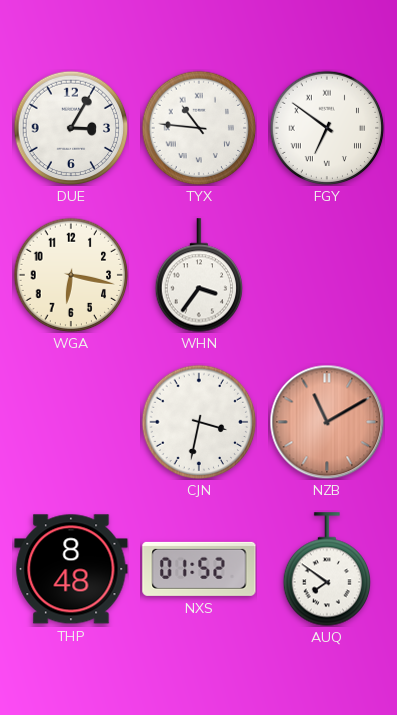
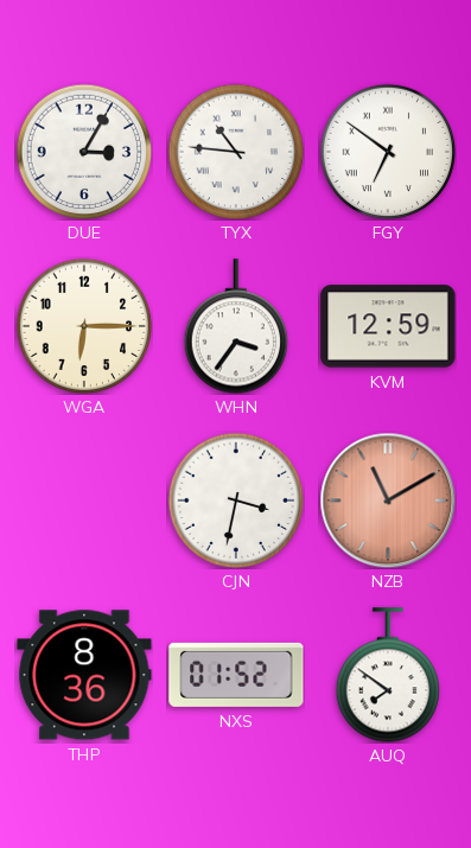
WGA: 6:17 -> 6:15 (84, 326)
KVM: none -> 12:59 (388, 326)
THP: 8:48 -> 8:36 (84, 675)
